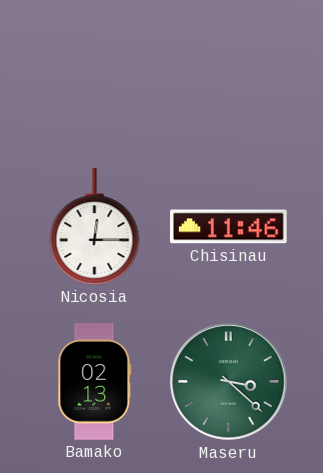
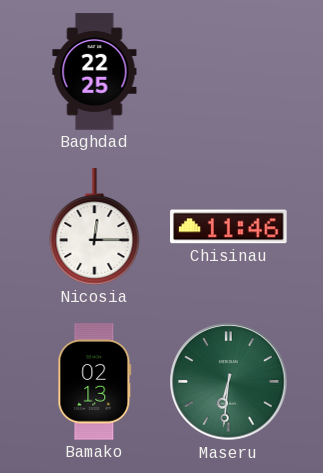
Baghdad: none -> 22:25 (95, 72)
Maseru: 3:22 -> 6:31 (229, 382)
